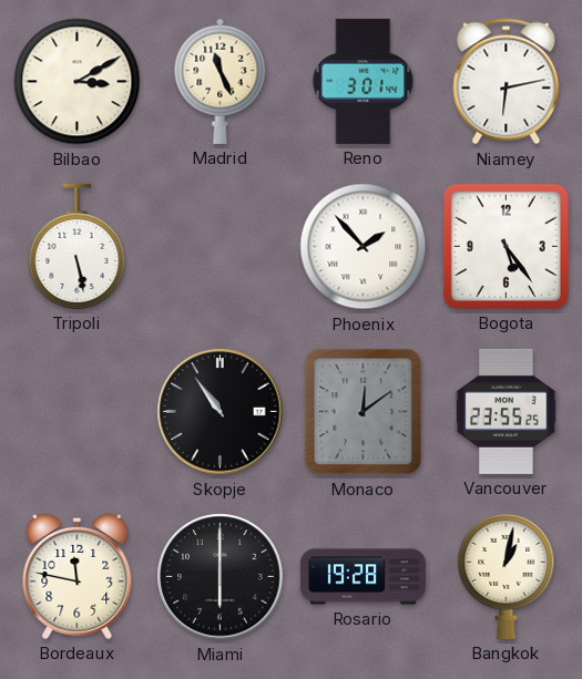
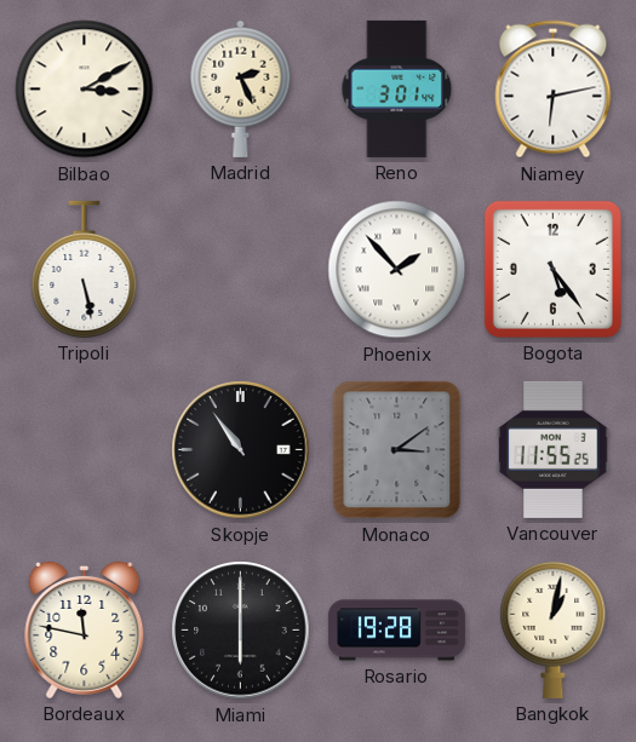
Madrid: 11:26 -> 2:26 (241, 88)
Monaco: 12:09 -> 3:09 (397, 450)
Vancouver: 23:55 -> 11:55 (554, 449)
